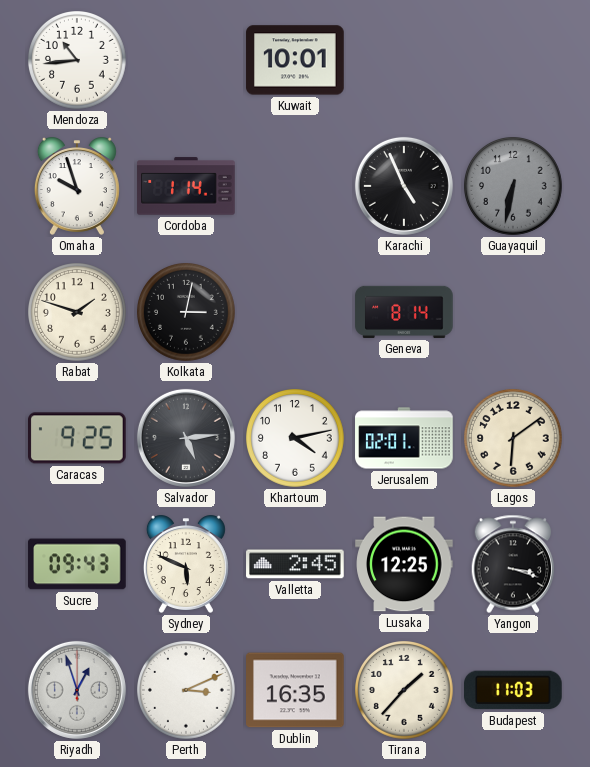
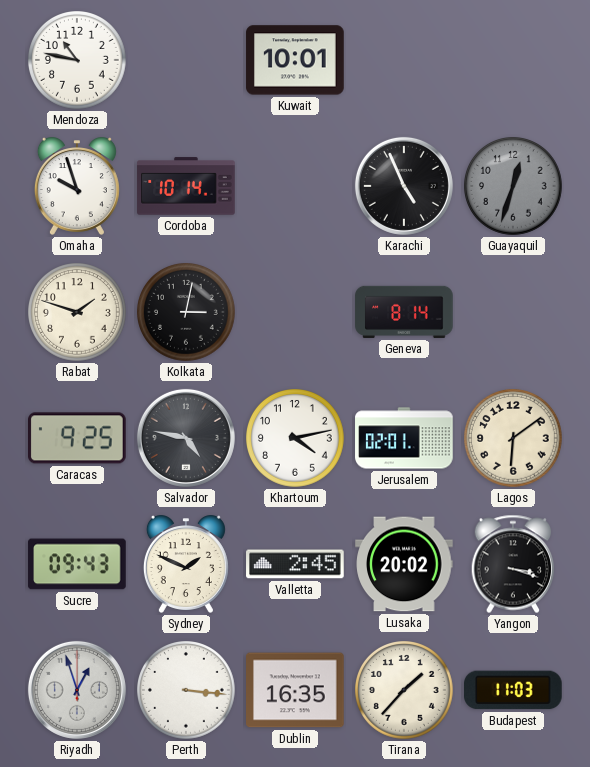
Mendoza: 10:44 -> 10:47 (78, 61)
Cordoba: 1:14 -> 10:14 (186, 186)
Guayaquil: 6:32 -> 12:33 (514, 187)
Salvador: 5:14 -> 4:47 (186, 438)
Sydney: 5:49 -> 1:49 (186, 564)
Lusaka: 12:25 -> 20:02 (404, 564)
Perth: 3:11 -> 3:16 (187, 691)
